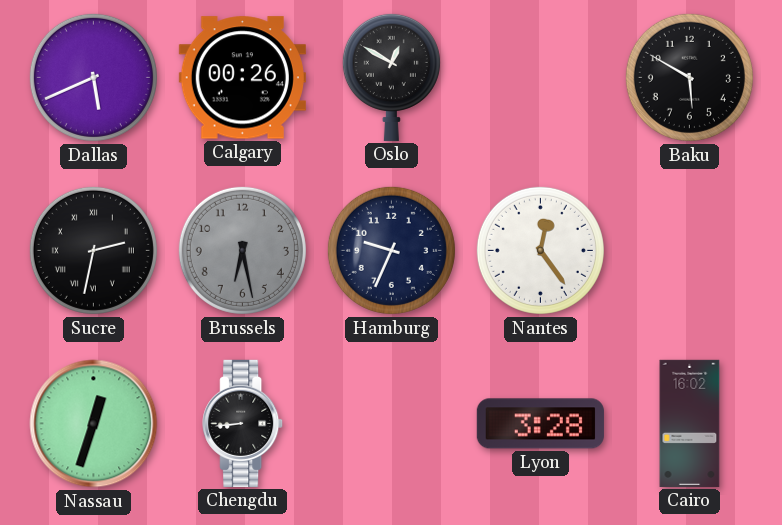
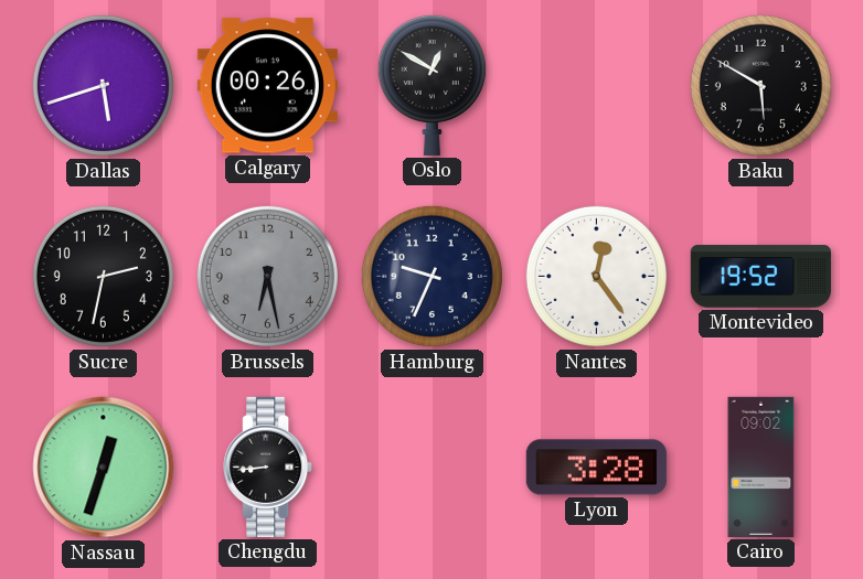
Dallas: 5:41 -> 5:42 (103, 85)
Sucre numerals: Roman -> Arabic (103, 276)
Montevideo: none -> 19:52 (760, 277)
Cairo: 16:02 -> 09:02 (761, 467)
